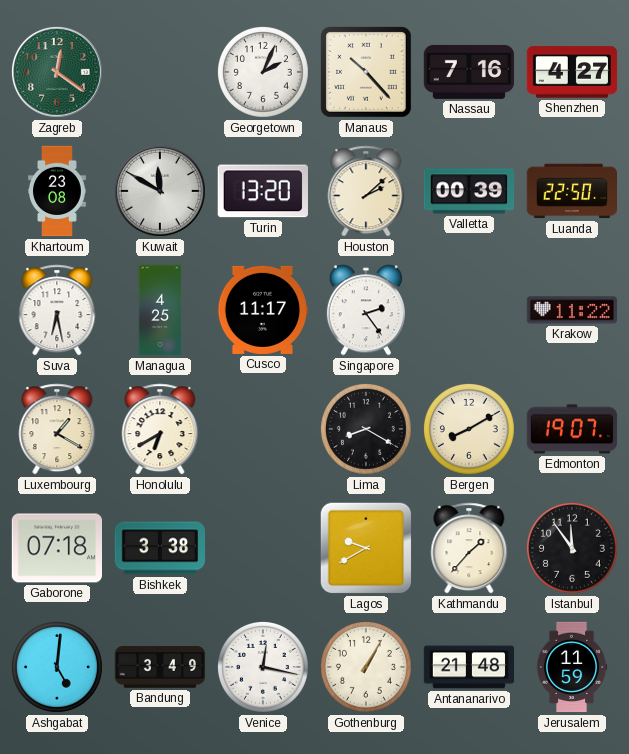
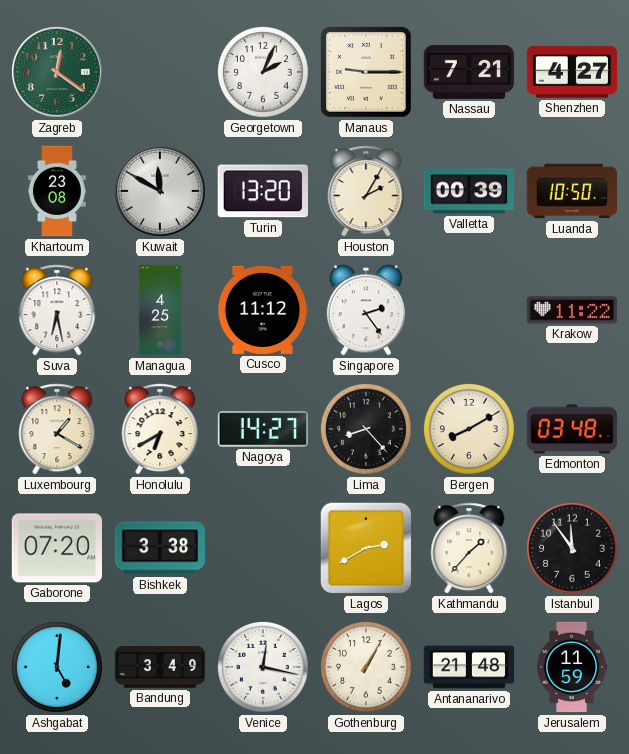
Manaus: 10:23 -> 9:15 (367, 73)
Nassau: 7:16 -> 7:21 (469, 72)
Houston: 2:08 -> 2:05 (366, 191)
Luanda: 22:50 -> 10:50 (571, 191)
Cusco: 11:17 -> 11:12 (263, 310)
Nagoya: none -> 14:27 (262, 429)
Lima: 8:20 -> 8:23 (366, 429)
Edmonton: 19:07 -> 03:48 (572, 429)
Gaborone: 07:18 -> 07:20 (56, 548)
Lagos: 9:40 -> 2:40 (366, 548)
